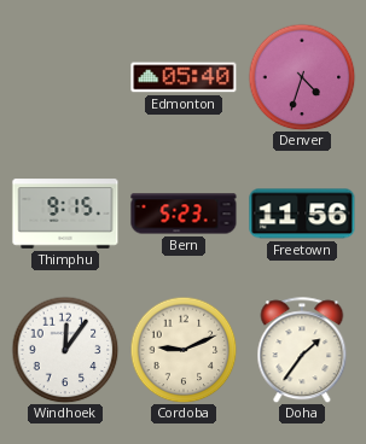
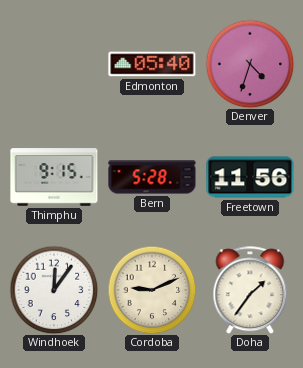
Bern: 5:23 -> 5:28 (152, 177)
